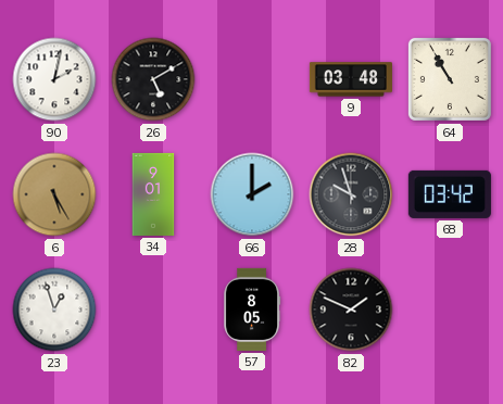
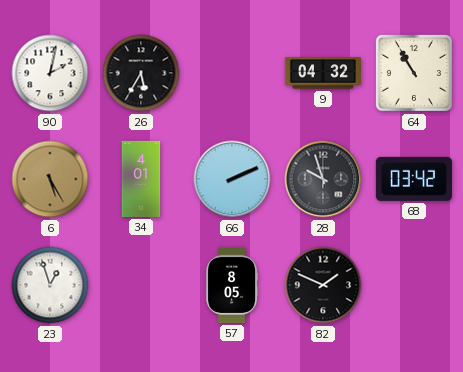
26: 5:10 -> 5:35 (141, 73)
9: 03:48 -> 04:32 (323, 73)
34: 9:01 -> 4:01 (141, 179)
66: 2:00 -> 2:11 (232, 179)
